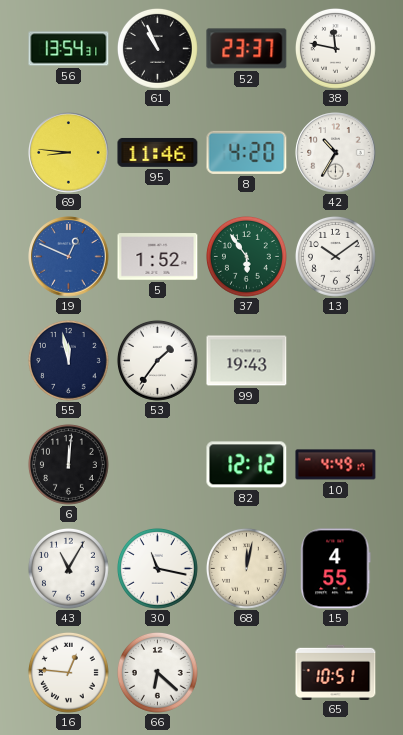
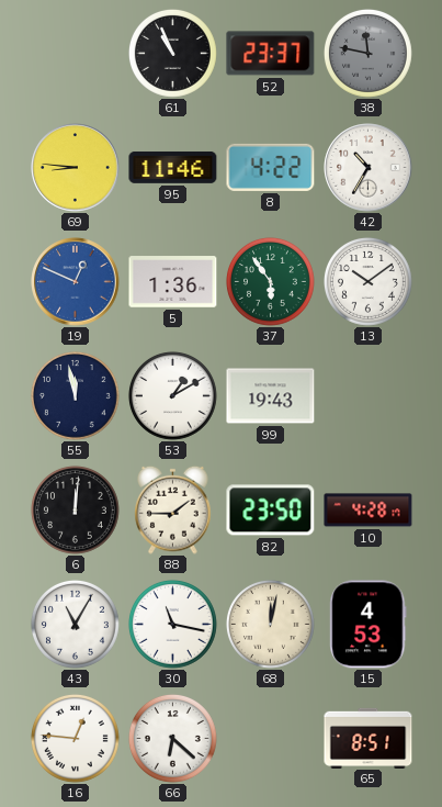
56: 13:54 -> none (69, 49)
38 dial: white -> grey (369, 54)
8: 4:20 -> 4:22 (271, 167)
5: 1:52 -> 1:36 (173, 282)
53: 1:36 -> 1:10 (173, 396)
88: none -> 1:45 (173, 509)
82: 12:12 -> 23:50 (271, 511)
10: 4:49 -> 4:28 (369, 511)
15: 4:55 -> 4:53 (369, 625)
65: 10:51 -> 8:51 (369, 738)
